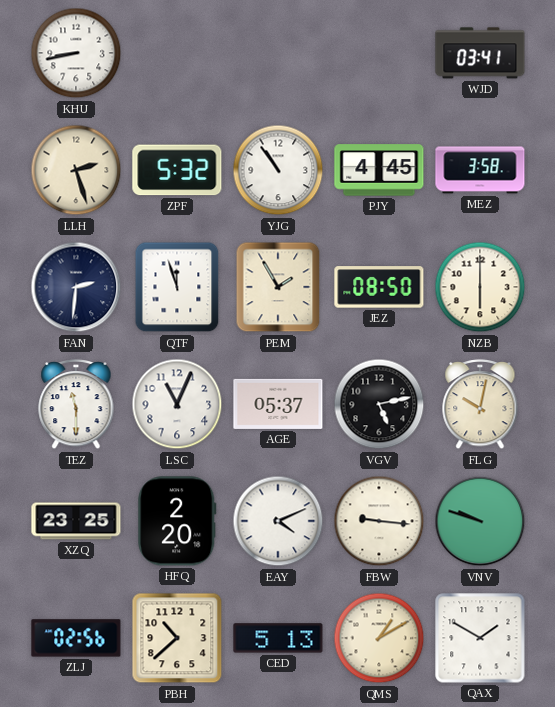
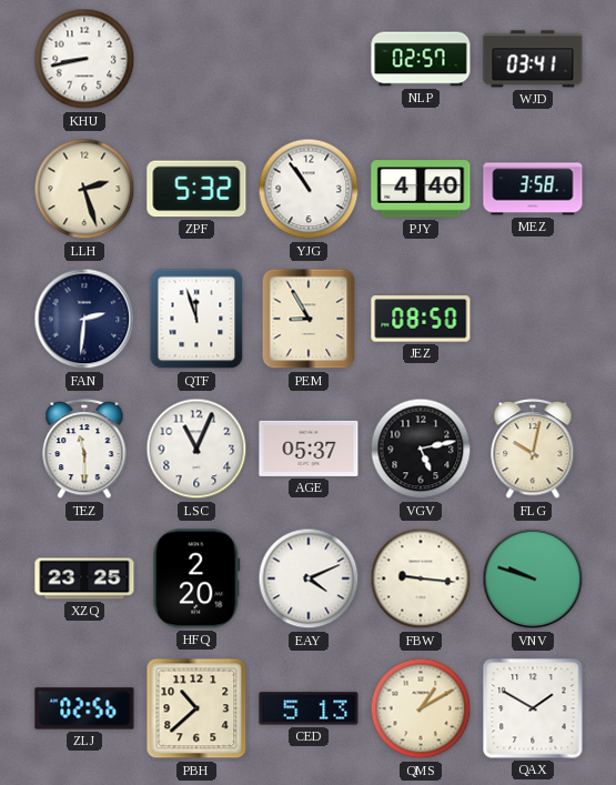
NLP: none -> 02:57 (421, 59)
PJY: 4:45 -> 4:40 (421, 189)
PEM: 1:55 -> 8:55 (309, 319)
NZB: 6:00 -> none (480, 287)
